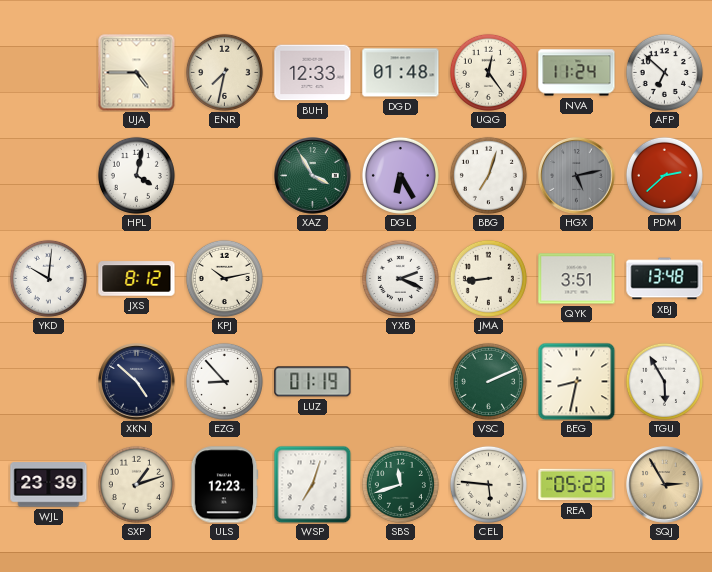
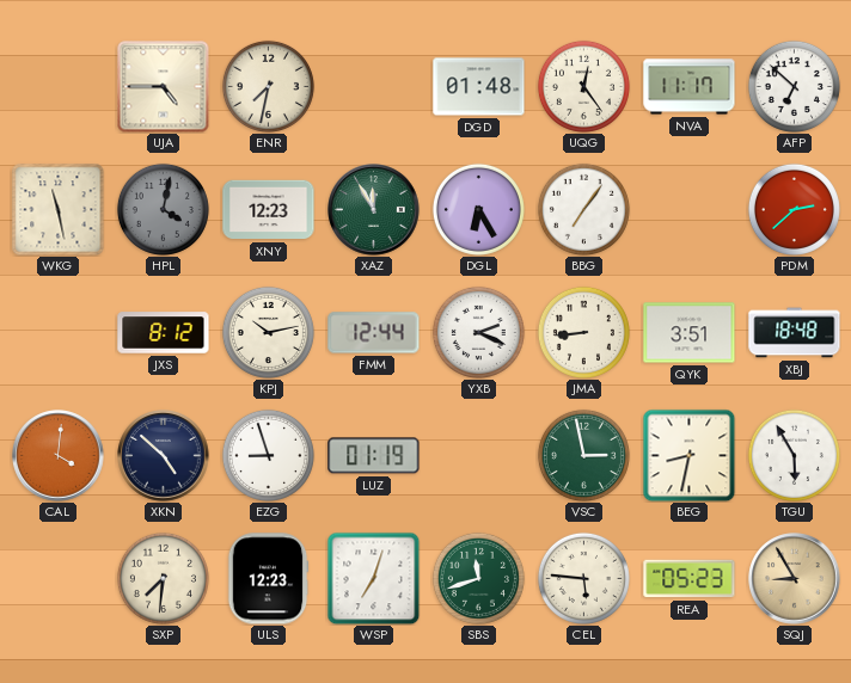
BUH: 12:33 -> none (313, 73)
NVA: 11:24 -> 11:17 (690, 87)
WKG: none -> 11:28 (57, 209)
HPL dial: white -> grey (163, 209)
XNY: none -> 12:23 (269, 210)
XAZ: 3:55 -> 11:55 (374, 210)
BBG: 7:03 -> 7:06 (583, 209)
HGX: 5:13 -> none (577, 176)
YKD: 10:01 -> none (48, 278)
FMM: none -> 12:44 (374, 333)
XBJ: 13:48 -> 18:48 (795, 333)
CAL: none -> 4:01 (59, 456)
EZG: 8:53 -> 8:57 (268, 455)
VSC: 2:11 -> 2:58 (583, 455)
WJL: 23:39 -> none (49, 485)
SXP: 1:12 -> 7:31 (163, 578)
SQJ: 2:55 -> 8:55 (795, 579)
